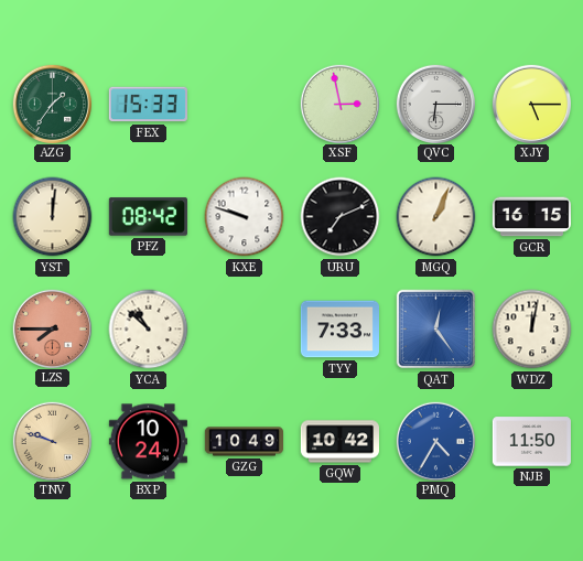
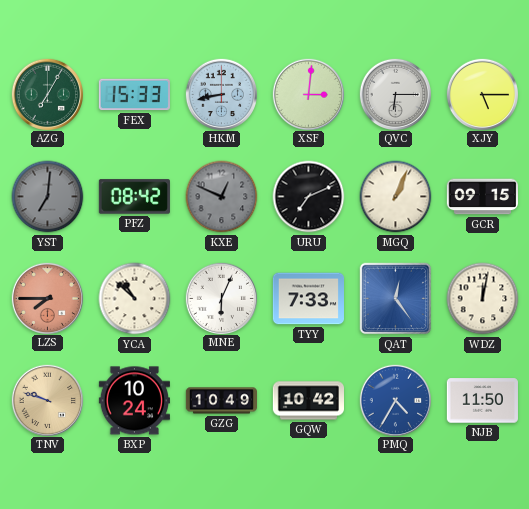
AZG: 1:36 -> 7:05 (47, 94)
HKM: none -> 8:43 (221, 94)
XSF: 2:58 -> 3:01 (308, 94)
YST: 12:01 -> 7:01 (48, 197)
YST dial: cream -> grey (48, 197)
KXE: 9:48 -> 12:49 (222, 197)
KXE dial: white -> grey (222, 197)
GCR: 16:15 -> 09:15 (482, 197)
MNE: none -> 6:04 (221, 298)
